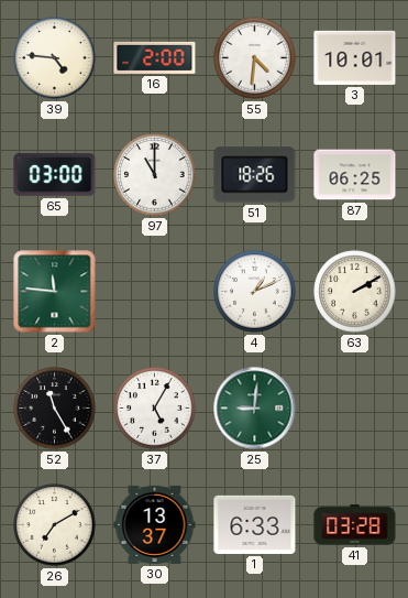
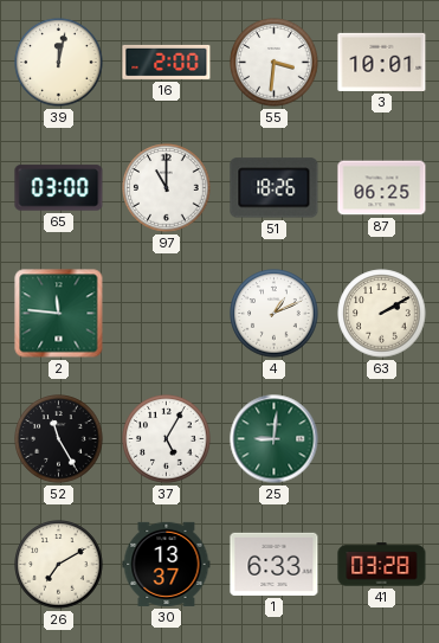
39: 4:46 -> 12:02 (59, 63)
55: 4:31 -> 3:31 (275, 63)
